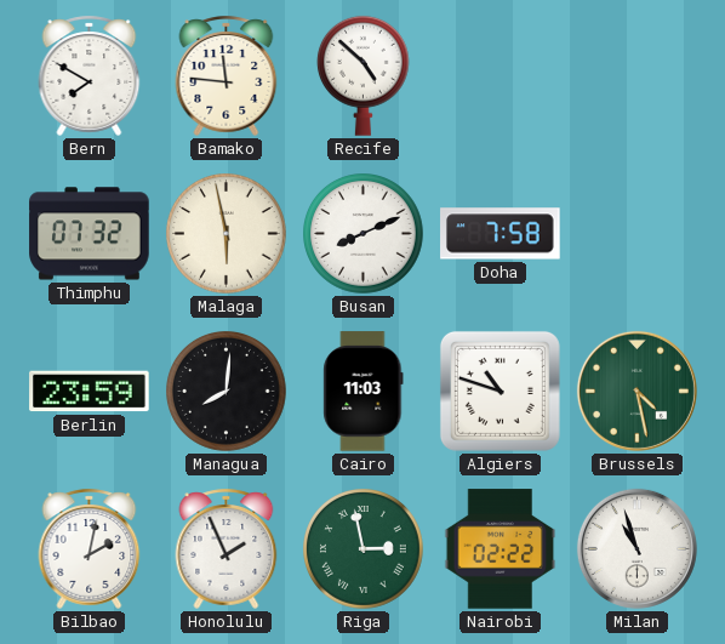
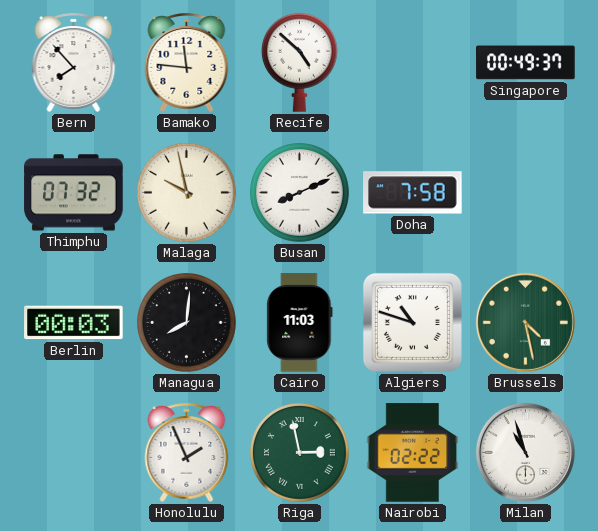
Bern: 7:50 -> 7:53 (74, 62)
Singapore: none -> 00:49 (526, 63)
Malaga: 5:58 -> 9:58 (187, 193)
Berlin: 23:59 -> 00:03 (74, 323)
Bilbao: 2:02 -> none (90, 548)
